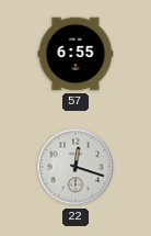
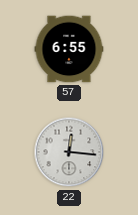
22: 12:18 -> 12:16 (69, 152)
